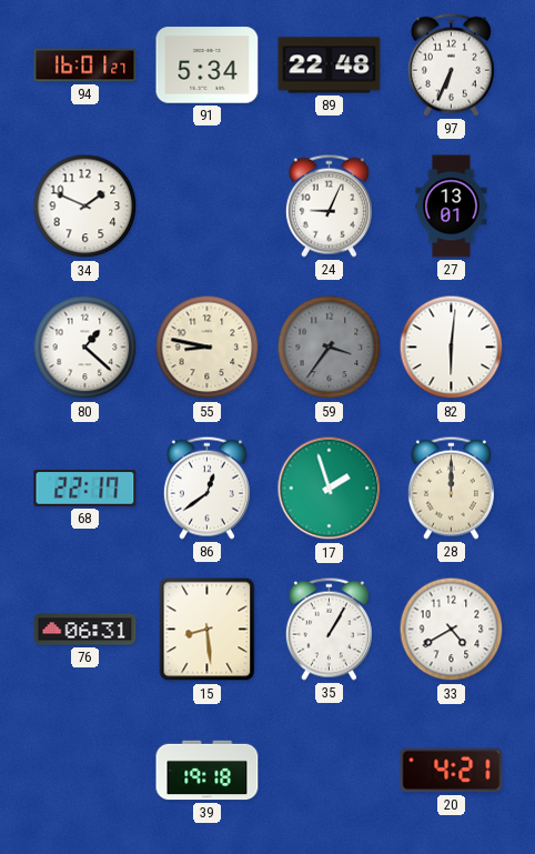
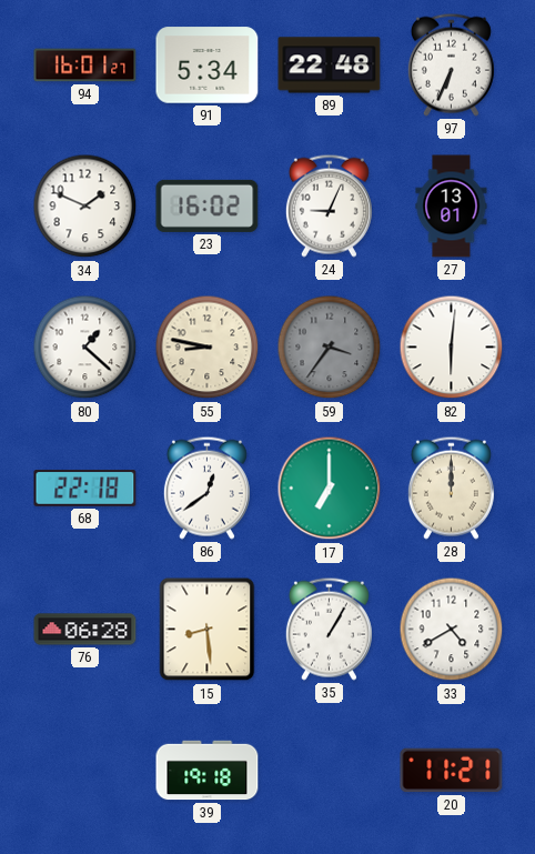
23: none -> 16:02 (208, 205)
68: 22:17 -> 22:18 (85, 489)
17: 1:57 -> 7:00 (330, 489)
76: 06:31 -> 06:28 (85, 630)
20: 4:21 -> 11:21 (452, 771)
